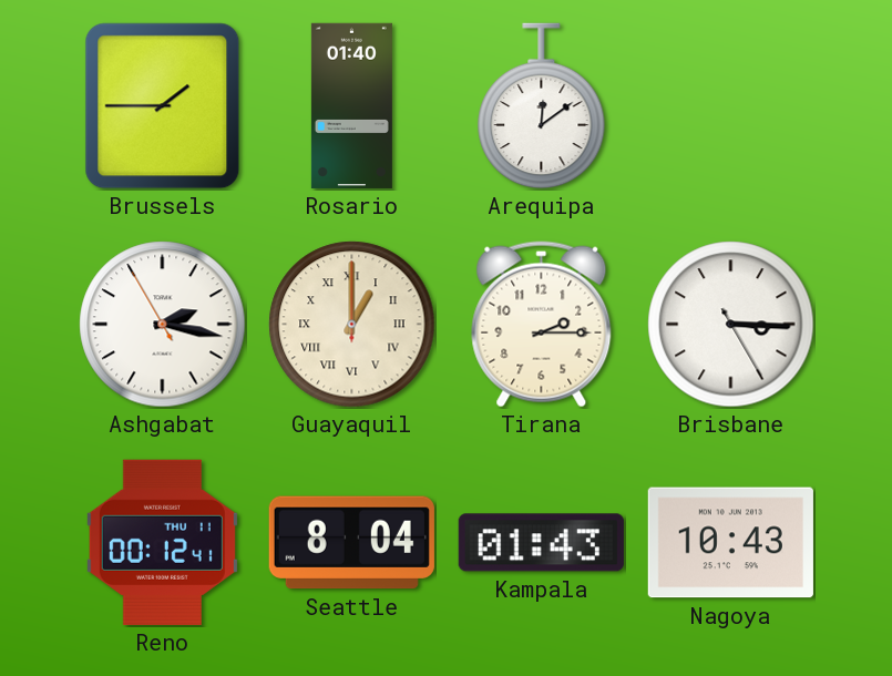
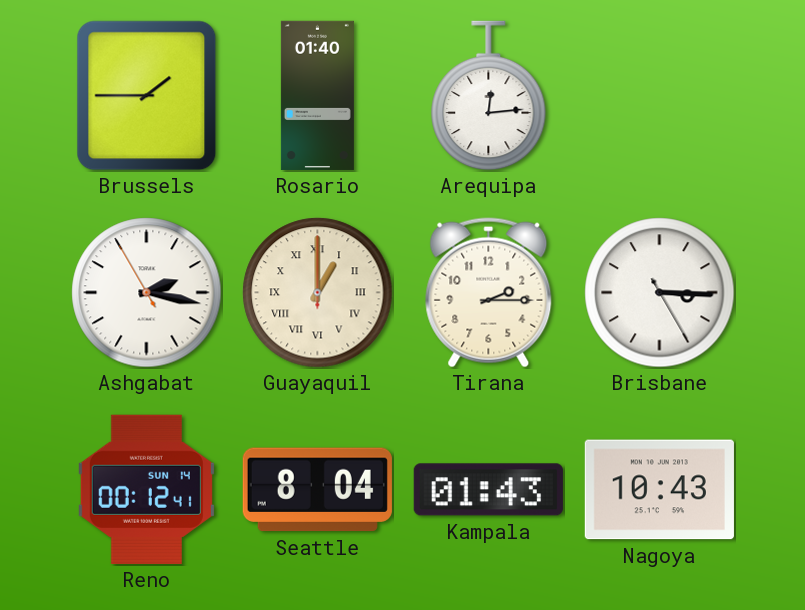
Arequipa: 12:09 -> 12:14 (489, 96)
Reno date: THU 11 -> SUN 14 (146, 489)
